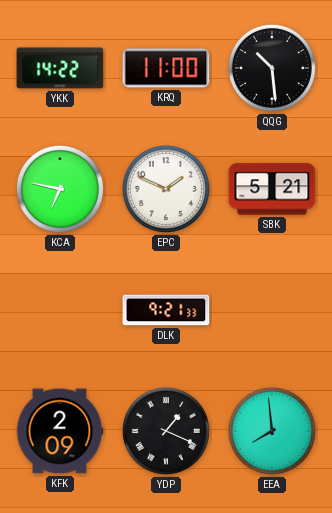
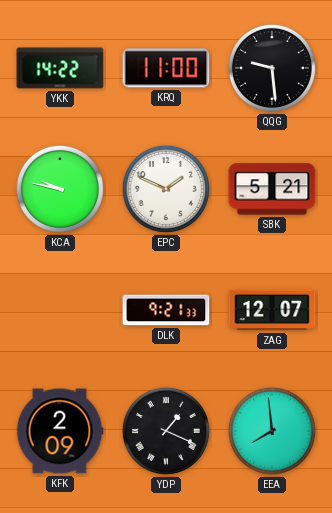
QQG: 10:29 -> 9:29 (272, 68)
KCA: 6:47 -> 9:47 (60, 189)
ZAG: none -> 12:07 (272, 310)
